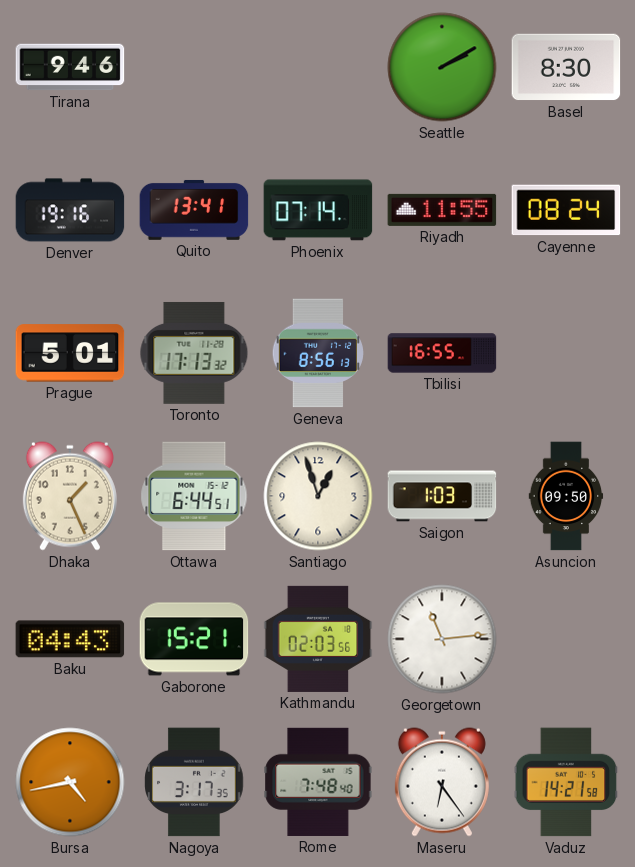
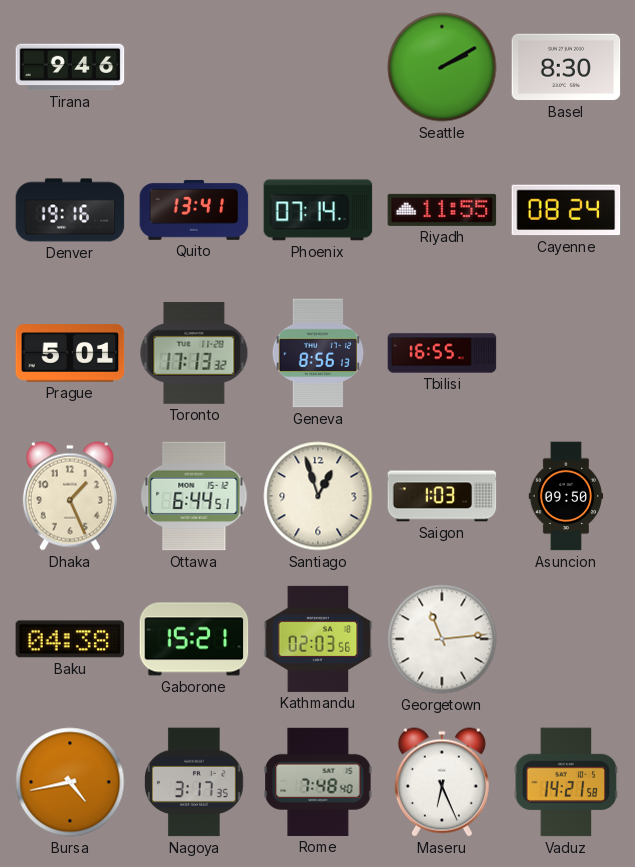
Baku: 04:43 -> 04:38 (70, 639)
Maseru: 6:24 -> 6:26 (442, 782)
